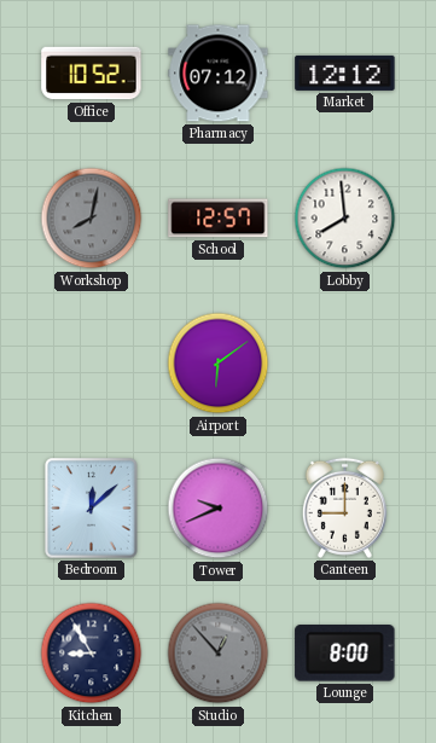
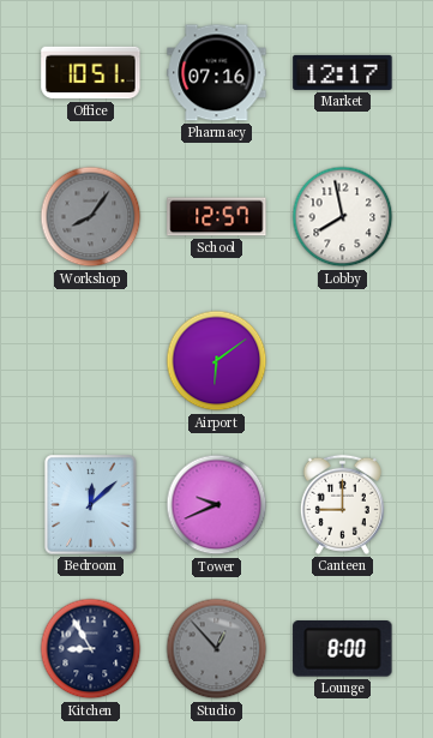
Office: 10:52 -> 10:51 (91, 73)
Pharmacy: 07:12 -> 07:16 (217, 73)
Market: 12:12 -> 12:17 (343, 72)
Workshop: 8:02 -> 8:06 (91, 217)
Lobby: 7:59 -> 7:58 (343, 217)
